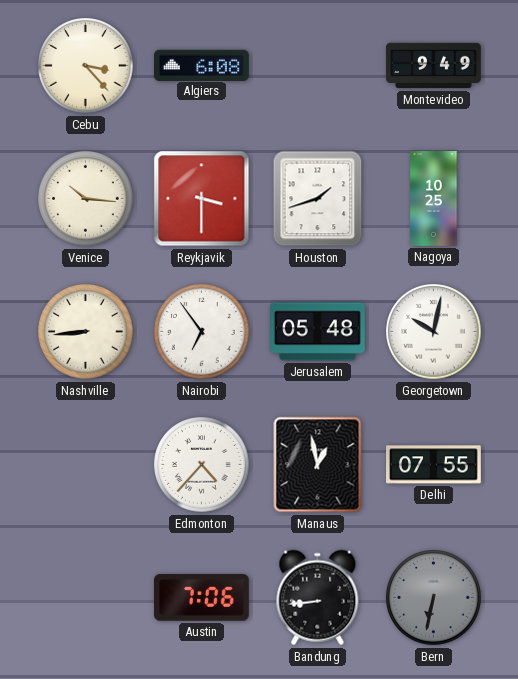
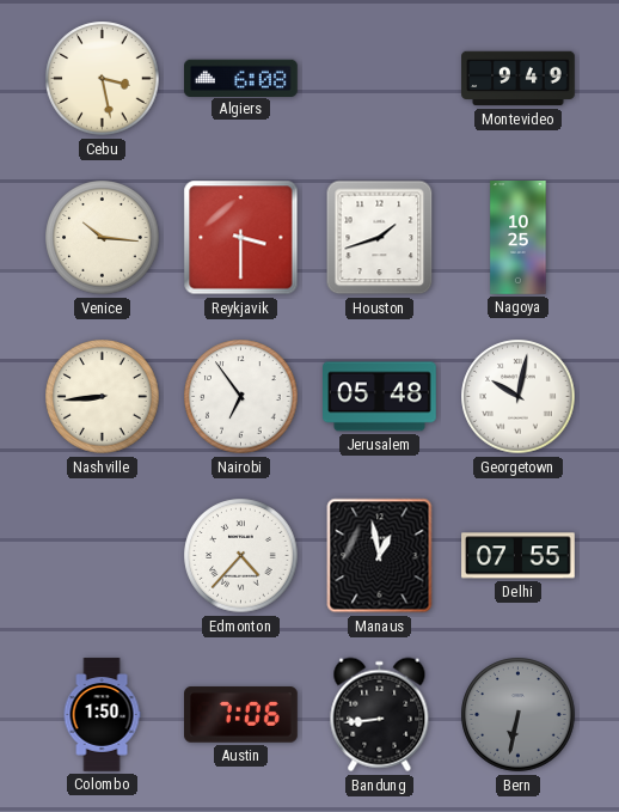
Cebu: 3:23 -> 3:28 (103, 79)
Colombo: none -> 1:50 (102, 715)
